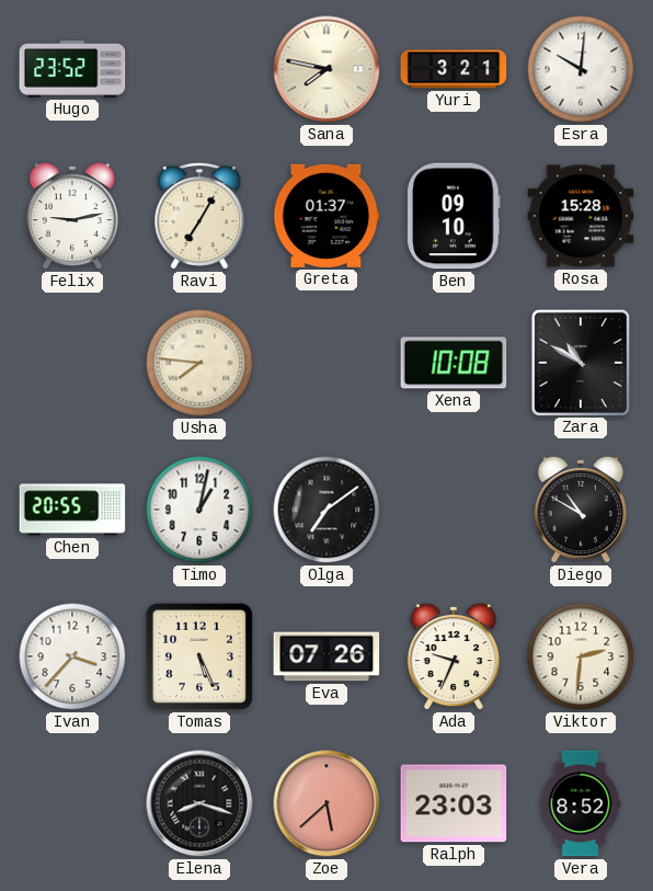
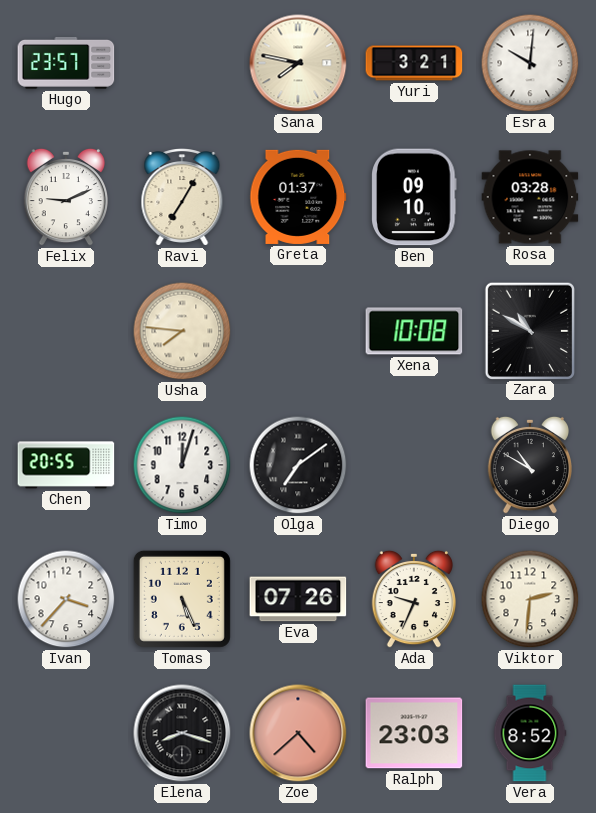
Hugo: 23:52 -> 23:57 (66, 63)
Felix: 9:13 -> 9:11 (65, 197)
Rosa: 15:28 -> 03:28 (530, 197)
Timo: 1:02 -> 12:03 (182, 465)
Zoe: 5:38 -> 4:38 (298, 733)
